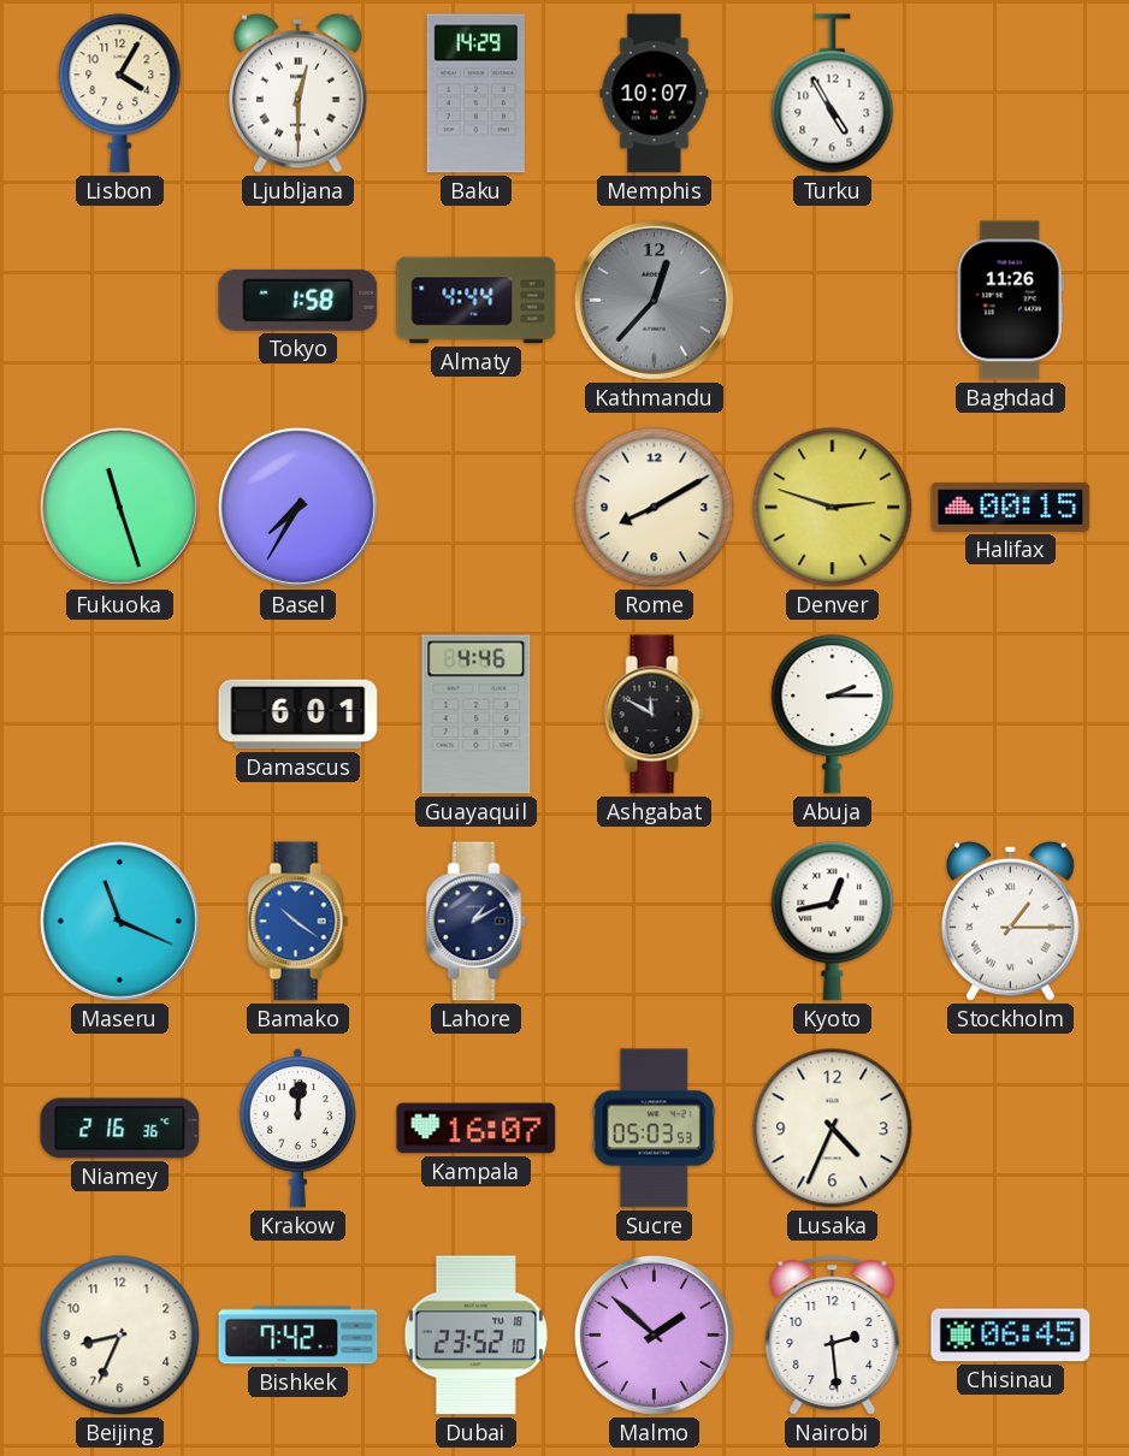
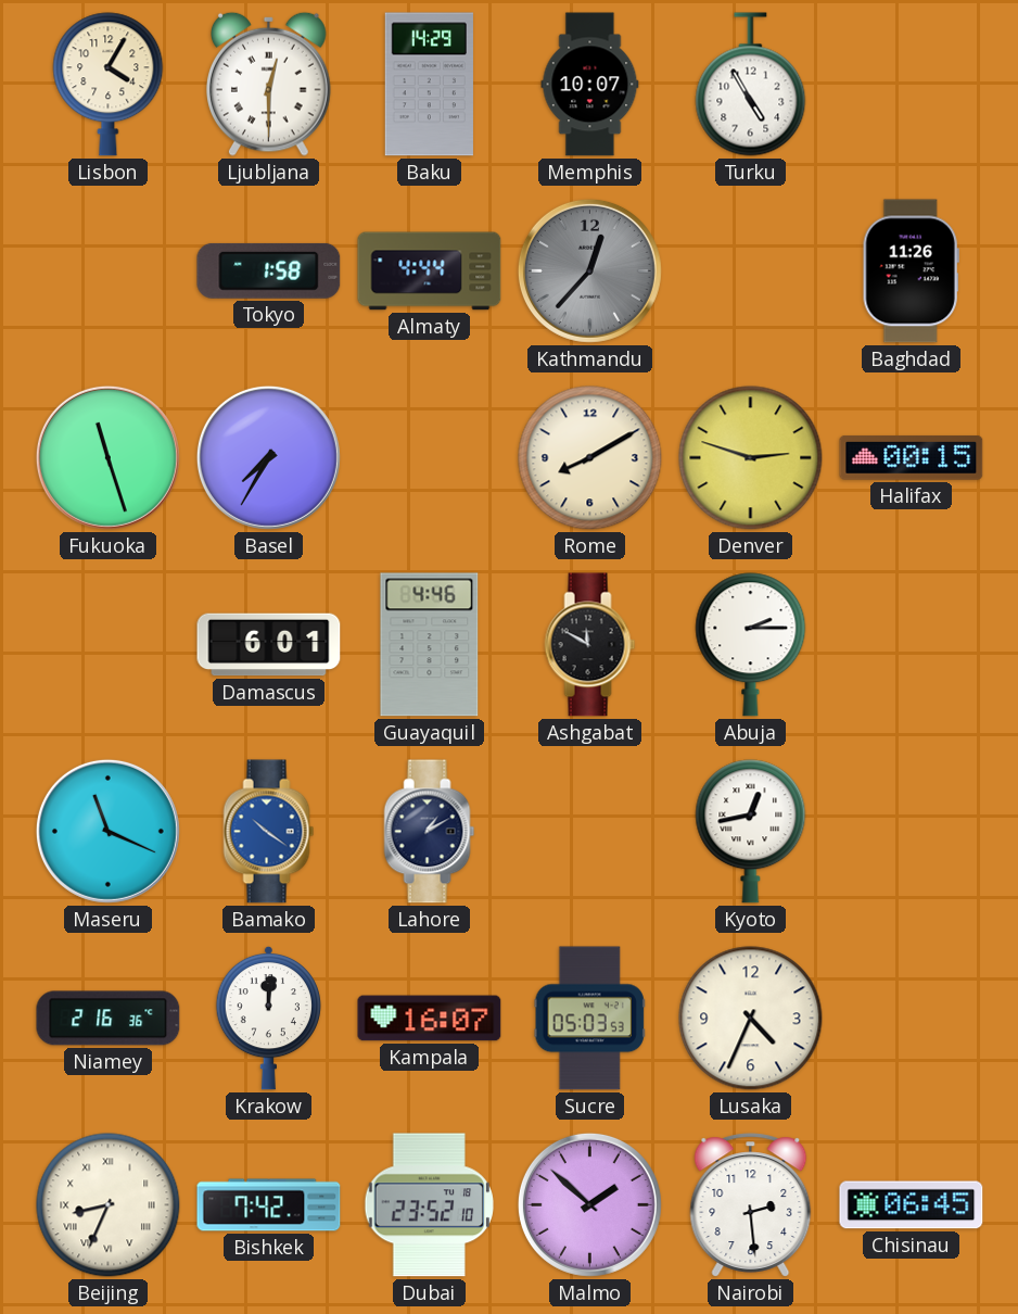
Stockholm: 1:15 -> none (1011, 921)
Beijing numerals: Arabic -> Roman (109, 1205)
